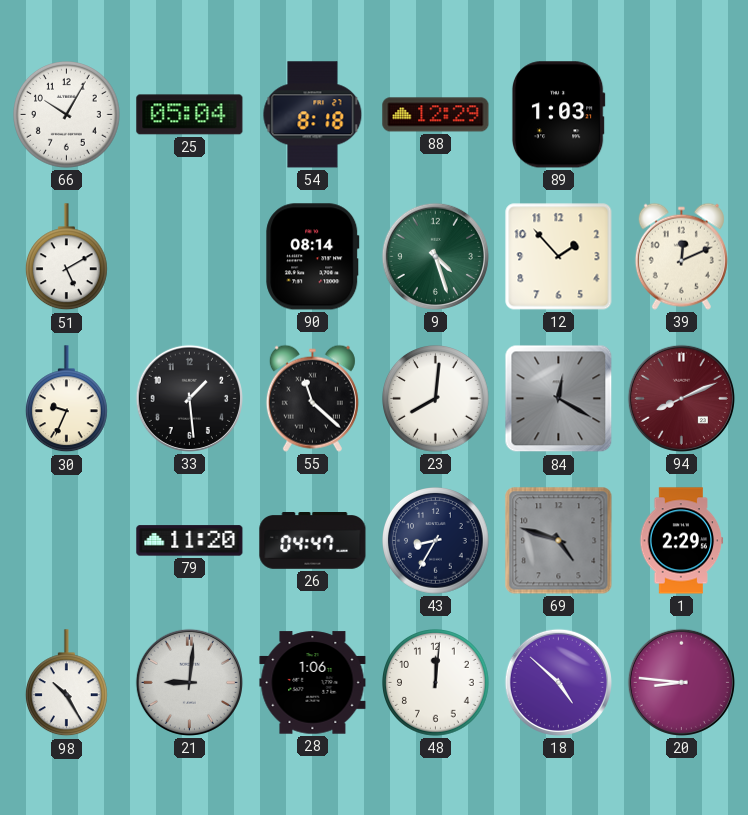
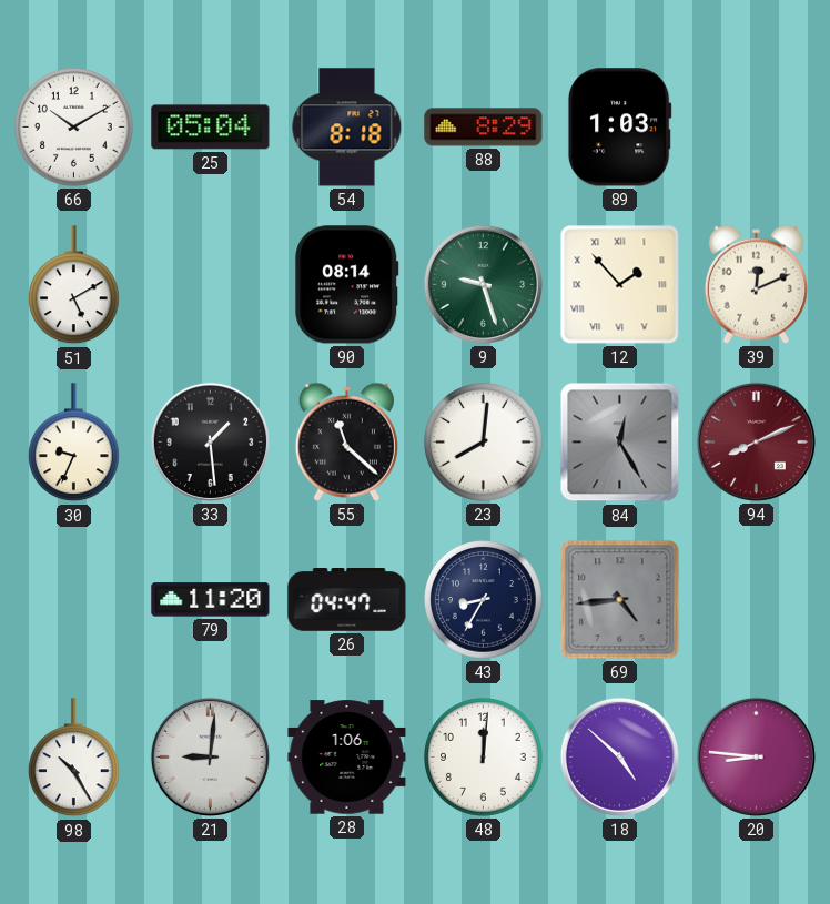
66: 10:05 -> 10:10 (74, 128)
88: 12:29 -> 8:29 (484, 128)
9: 4:27 -> 9:27 (483, 284)
12 numerals: Arabic -> Roman (620, 285)
84: 12:20 -> 12:25 (620, 443)
69: 4:48 -> 4:44 (620, 600)
1: 2:29 -> none (682, 541)
